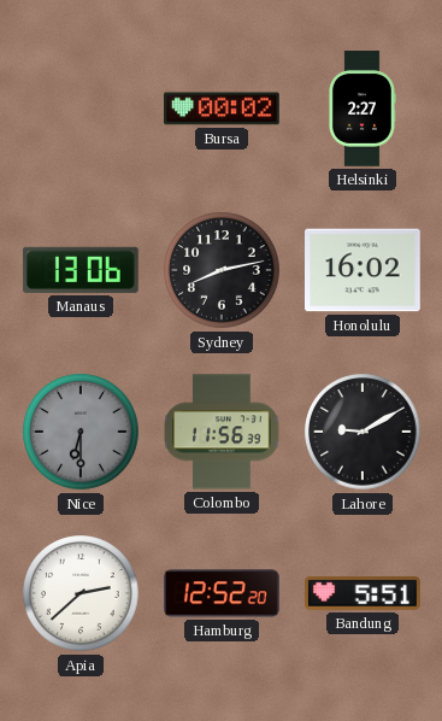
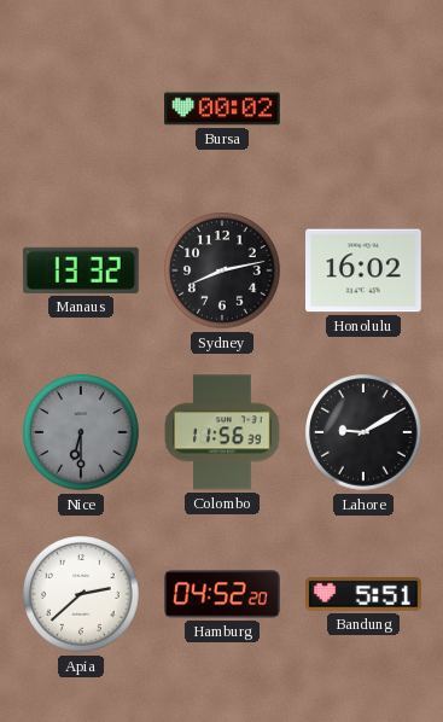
Helsinki: 2:27 -> none (363, 109)
Manaus: 13:06 -> 13:32 (81, 270)
Hamburg: 12:52 -> 04:52 (222, 594)
